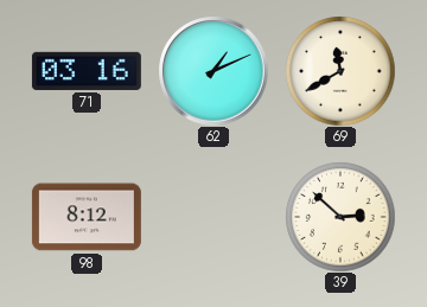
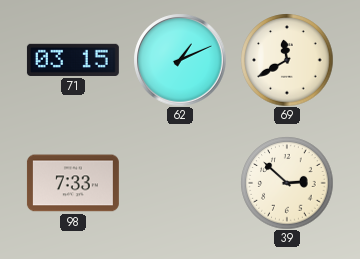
71: 03:16 -> 03:15 (73, 60)
98: 8:12 -> 7:33 (73, 183)
